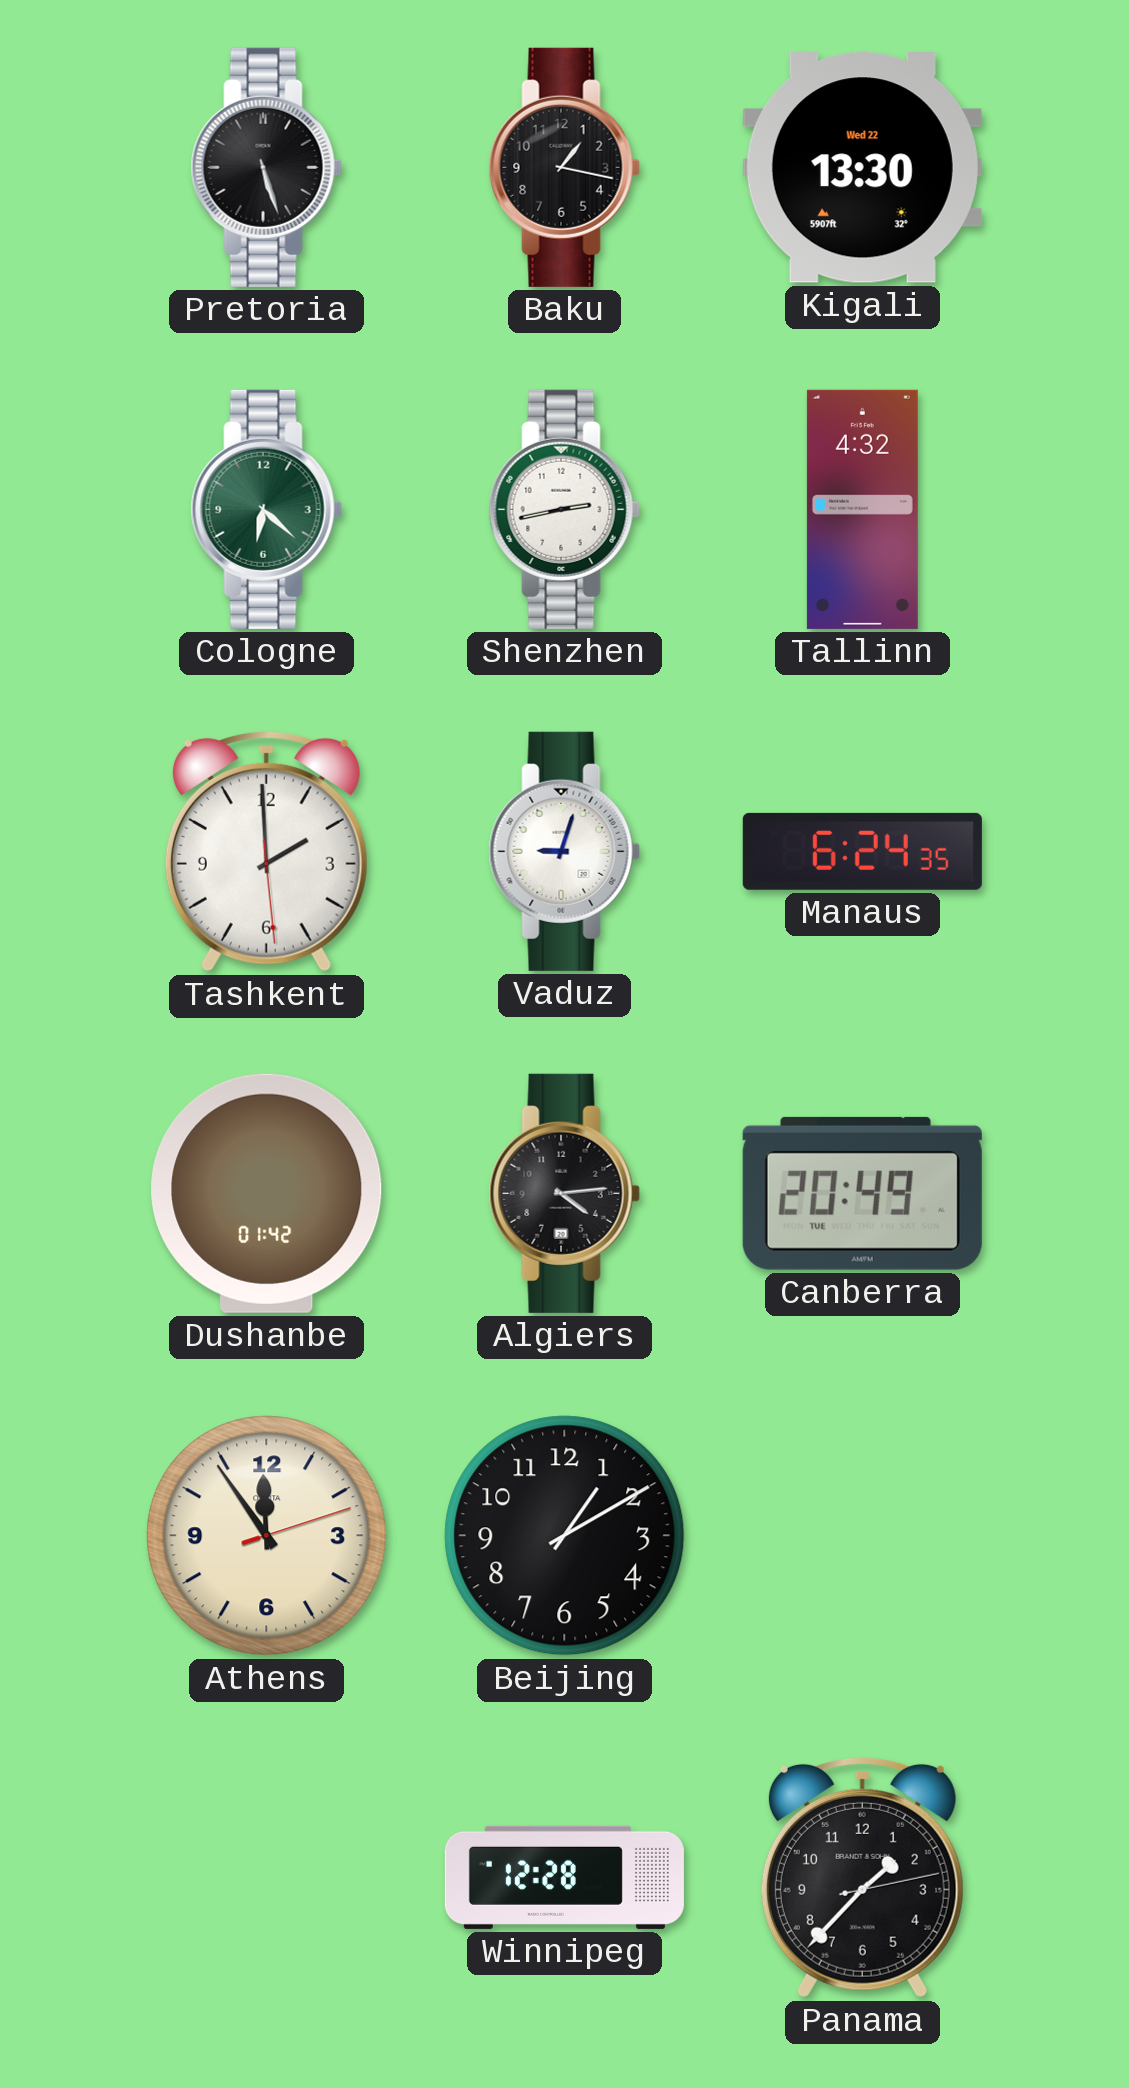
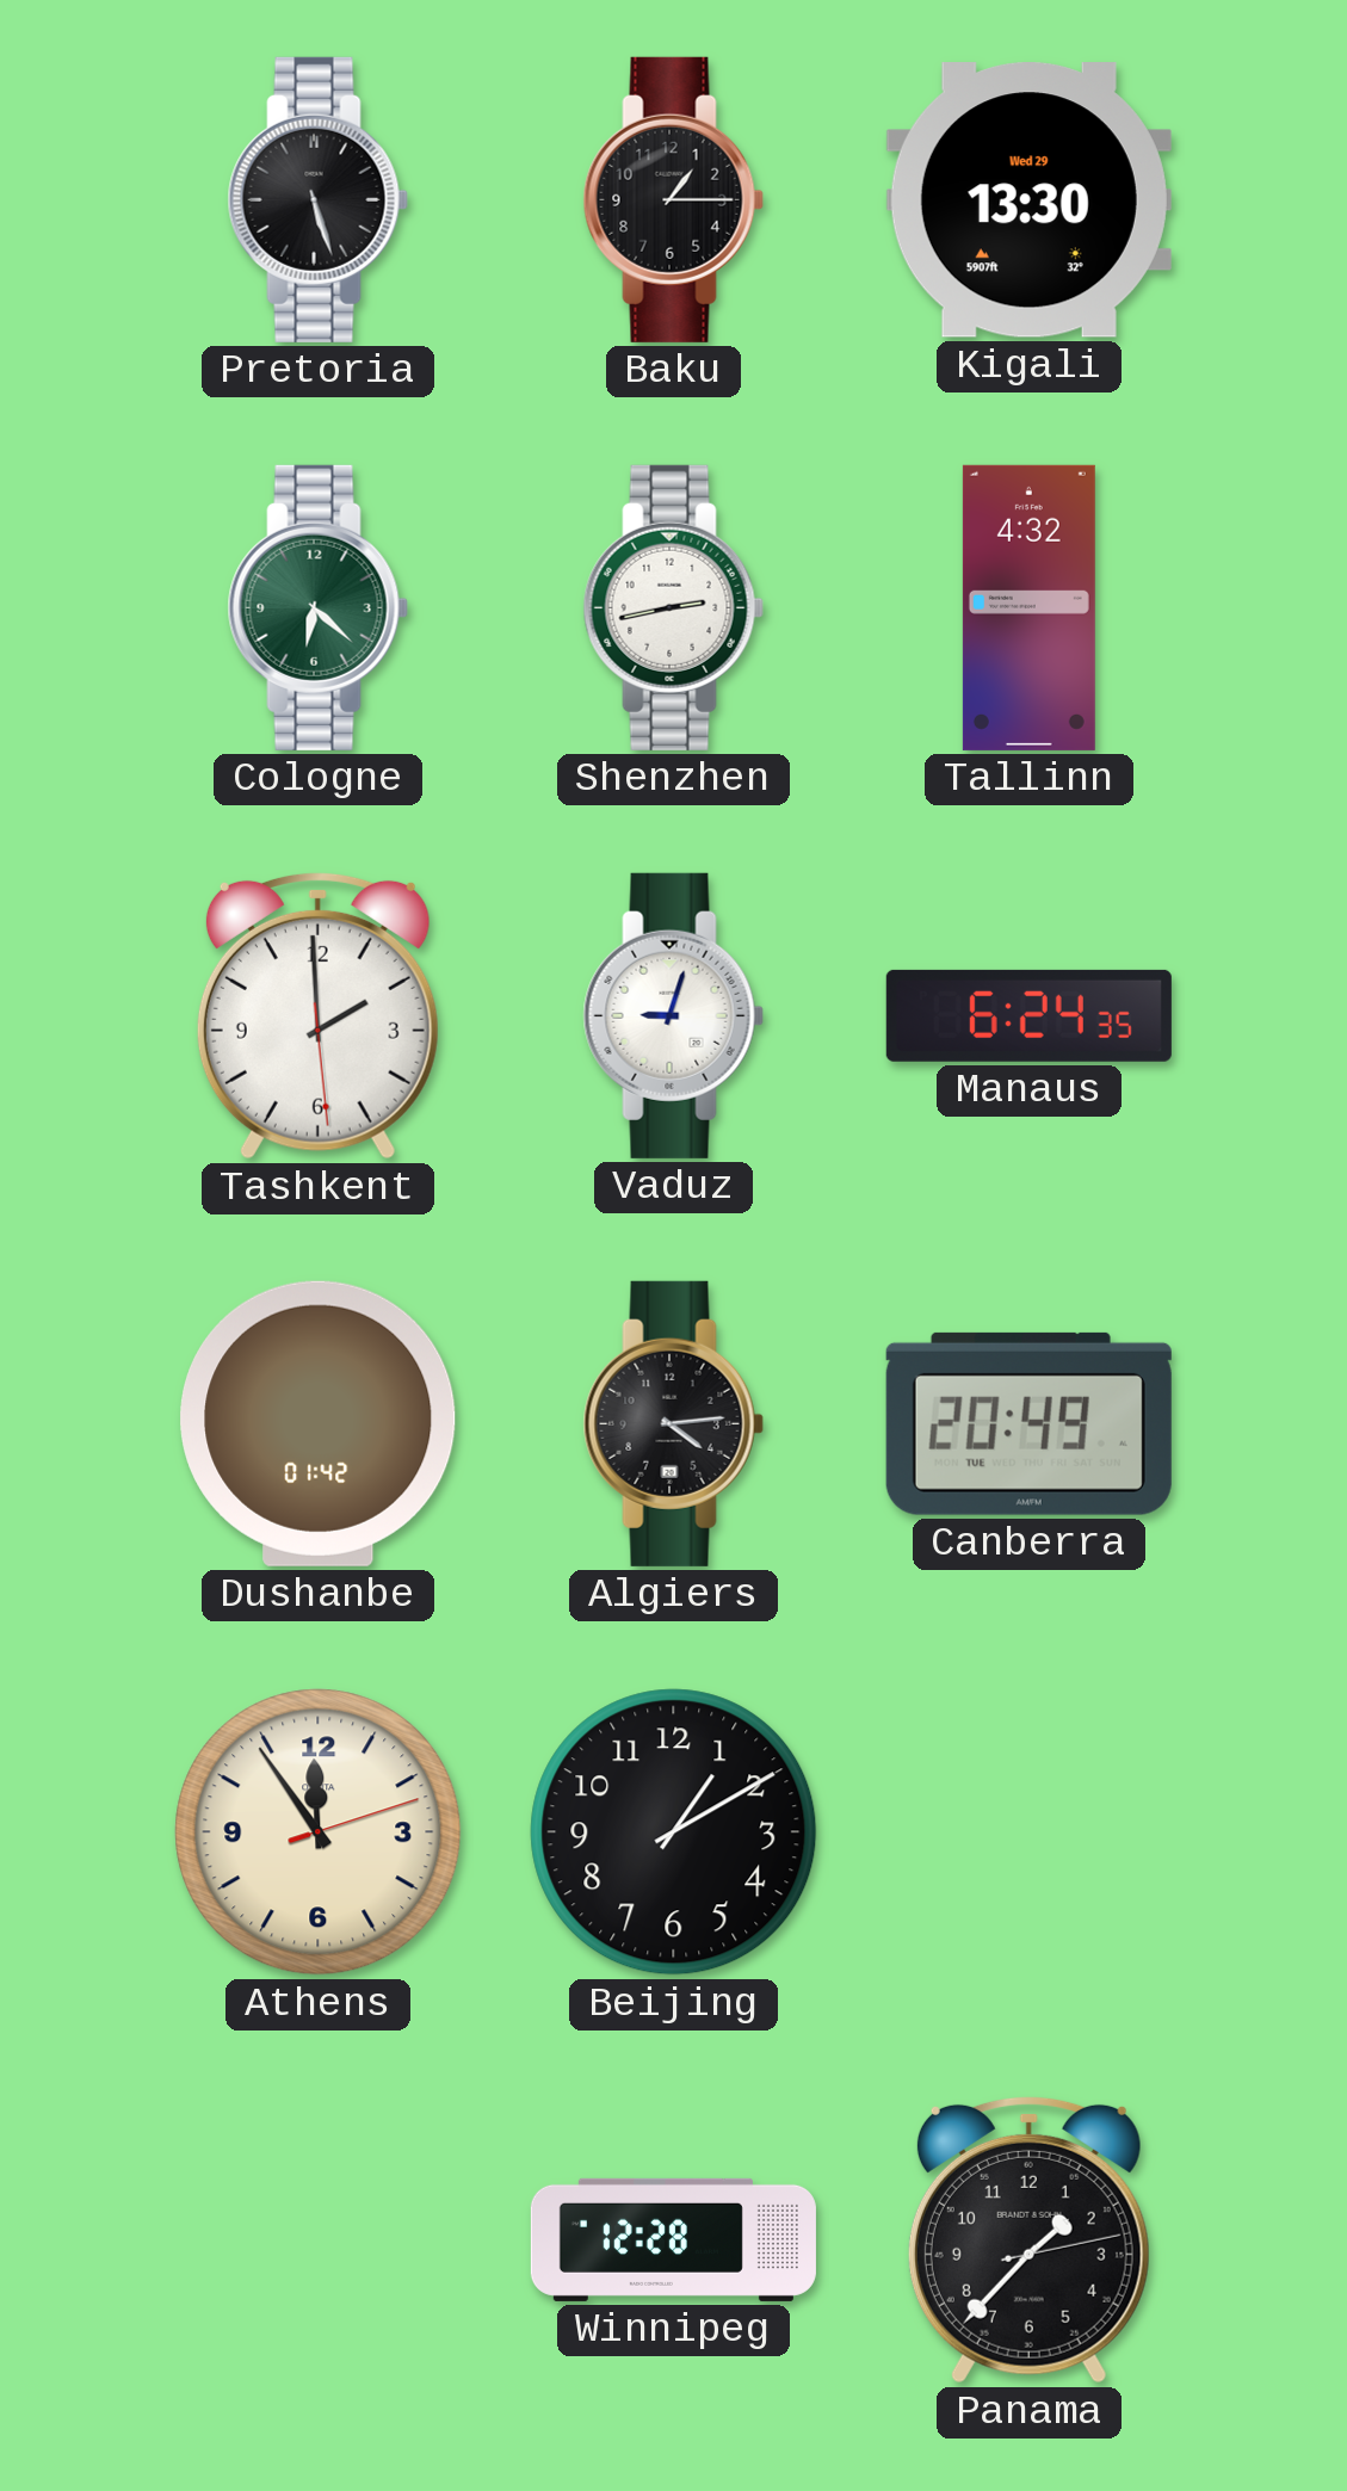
Baku: 1:17 -> 1:15 (673, 199)
Kigali date: Wed 22 -> Wed 29 (1028, 200)
